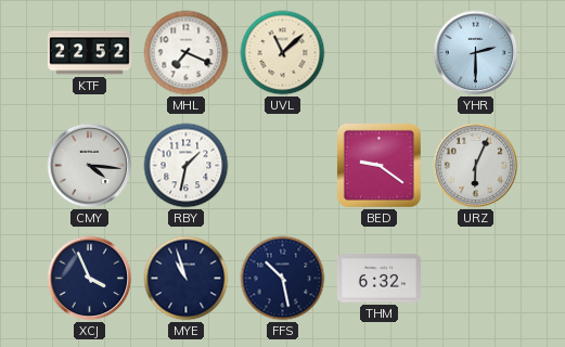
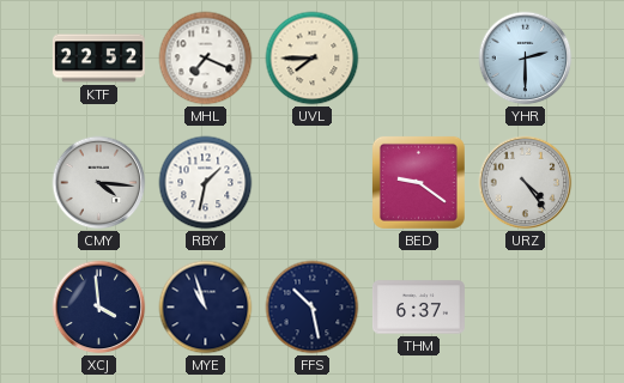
UVL: 11:08 -> 7:45 (313, 59)
URZ: 6:04 -> 4:24 (526, 183)
XCJ: 3:56 -> 3:59 (99, 308)
THM: 6:32 -> 6:37 (418, 308)
